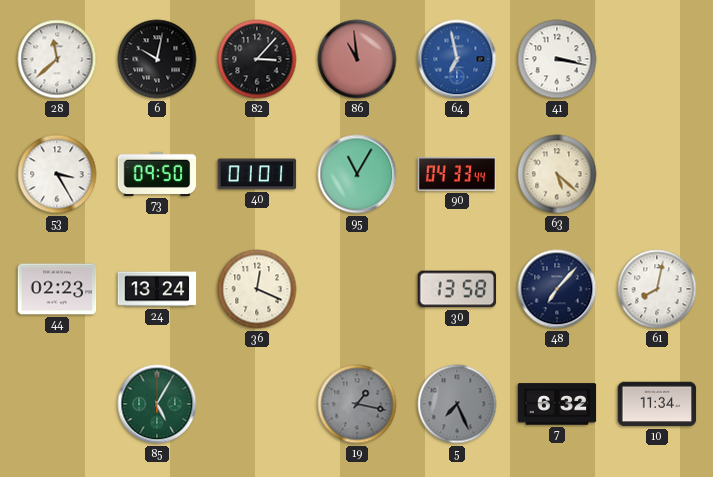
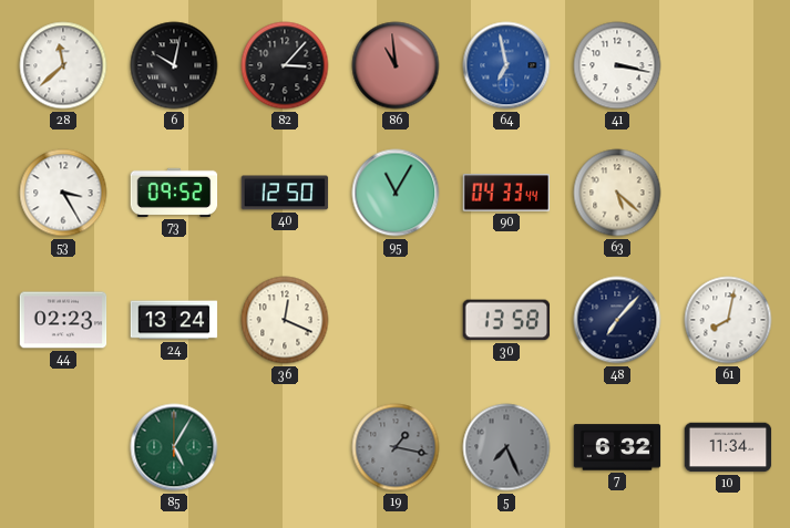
73: 09:50 -> 09:52 (174, 193)
40: 01:01 -> 12:50 (285, 193)
